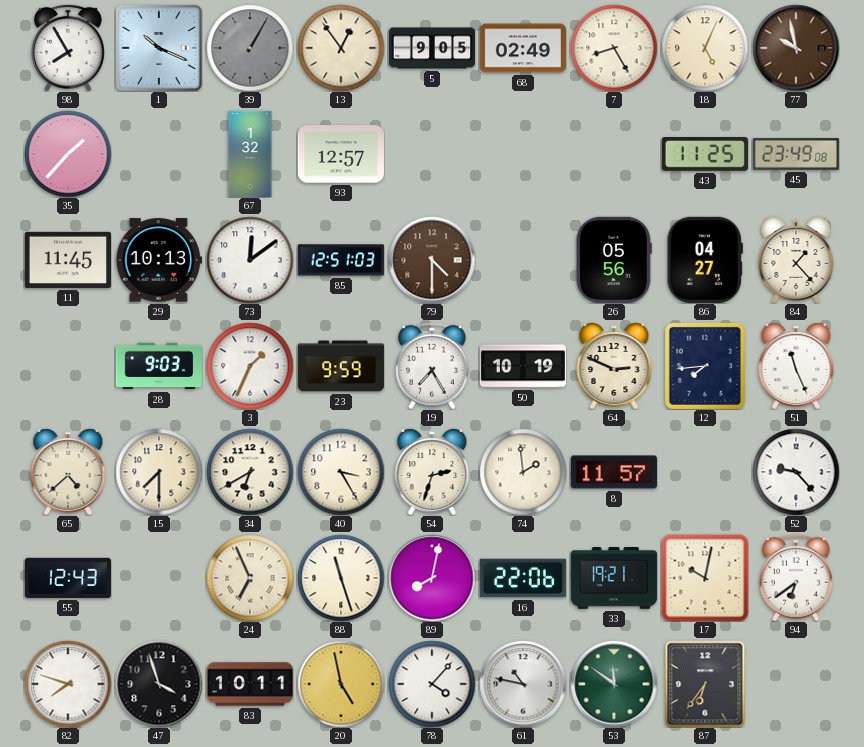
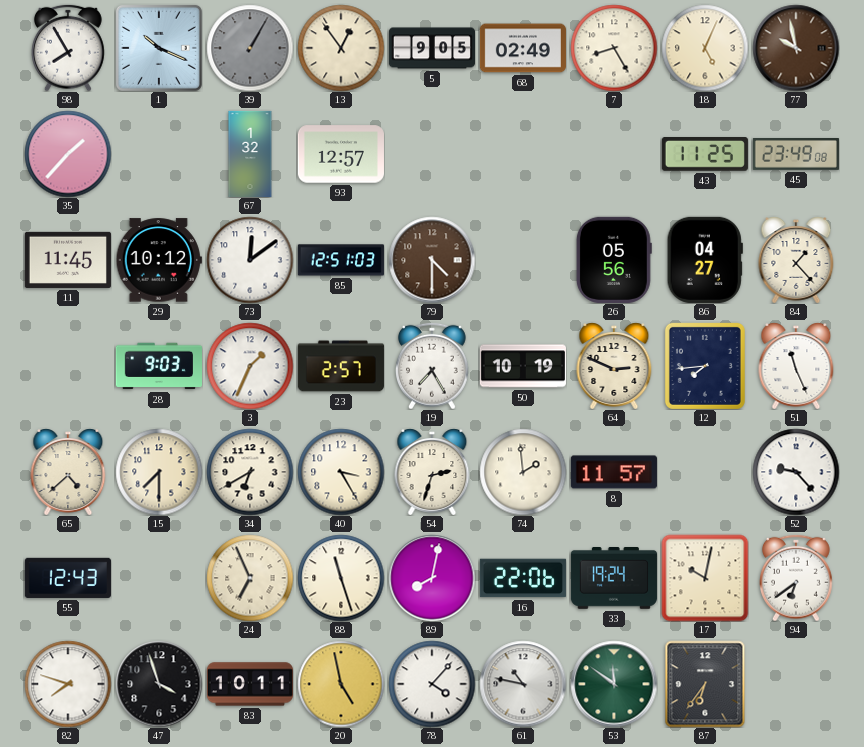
29: 10:13 -> 10:12 (159, 260)
23: 9:59 -> 2:57 (341, 366)
33: 19:21 -> 19:24 (614, 579)
